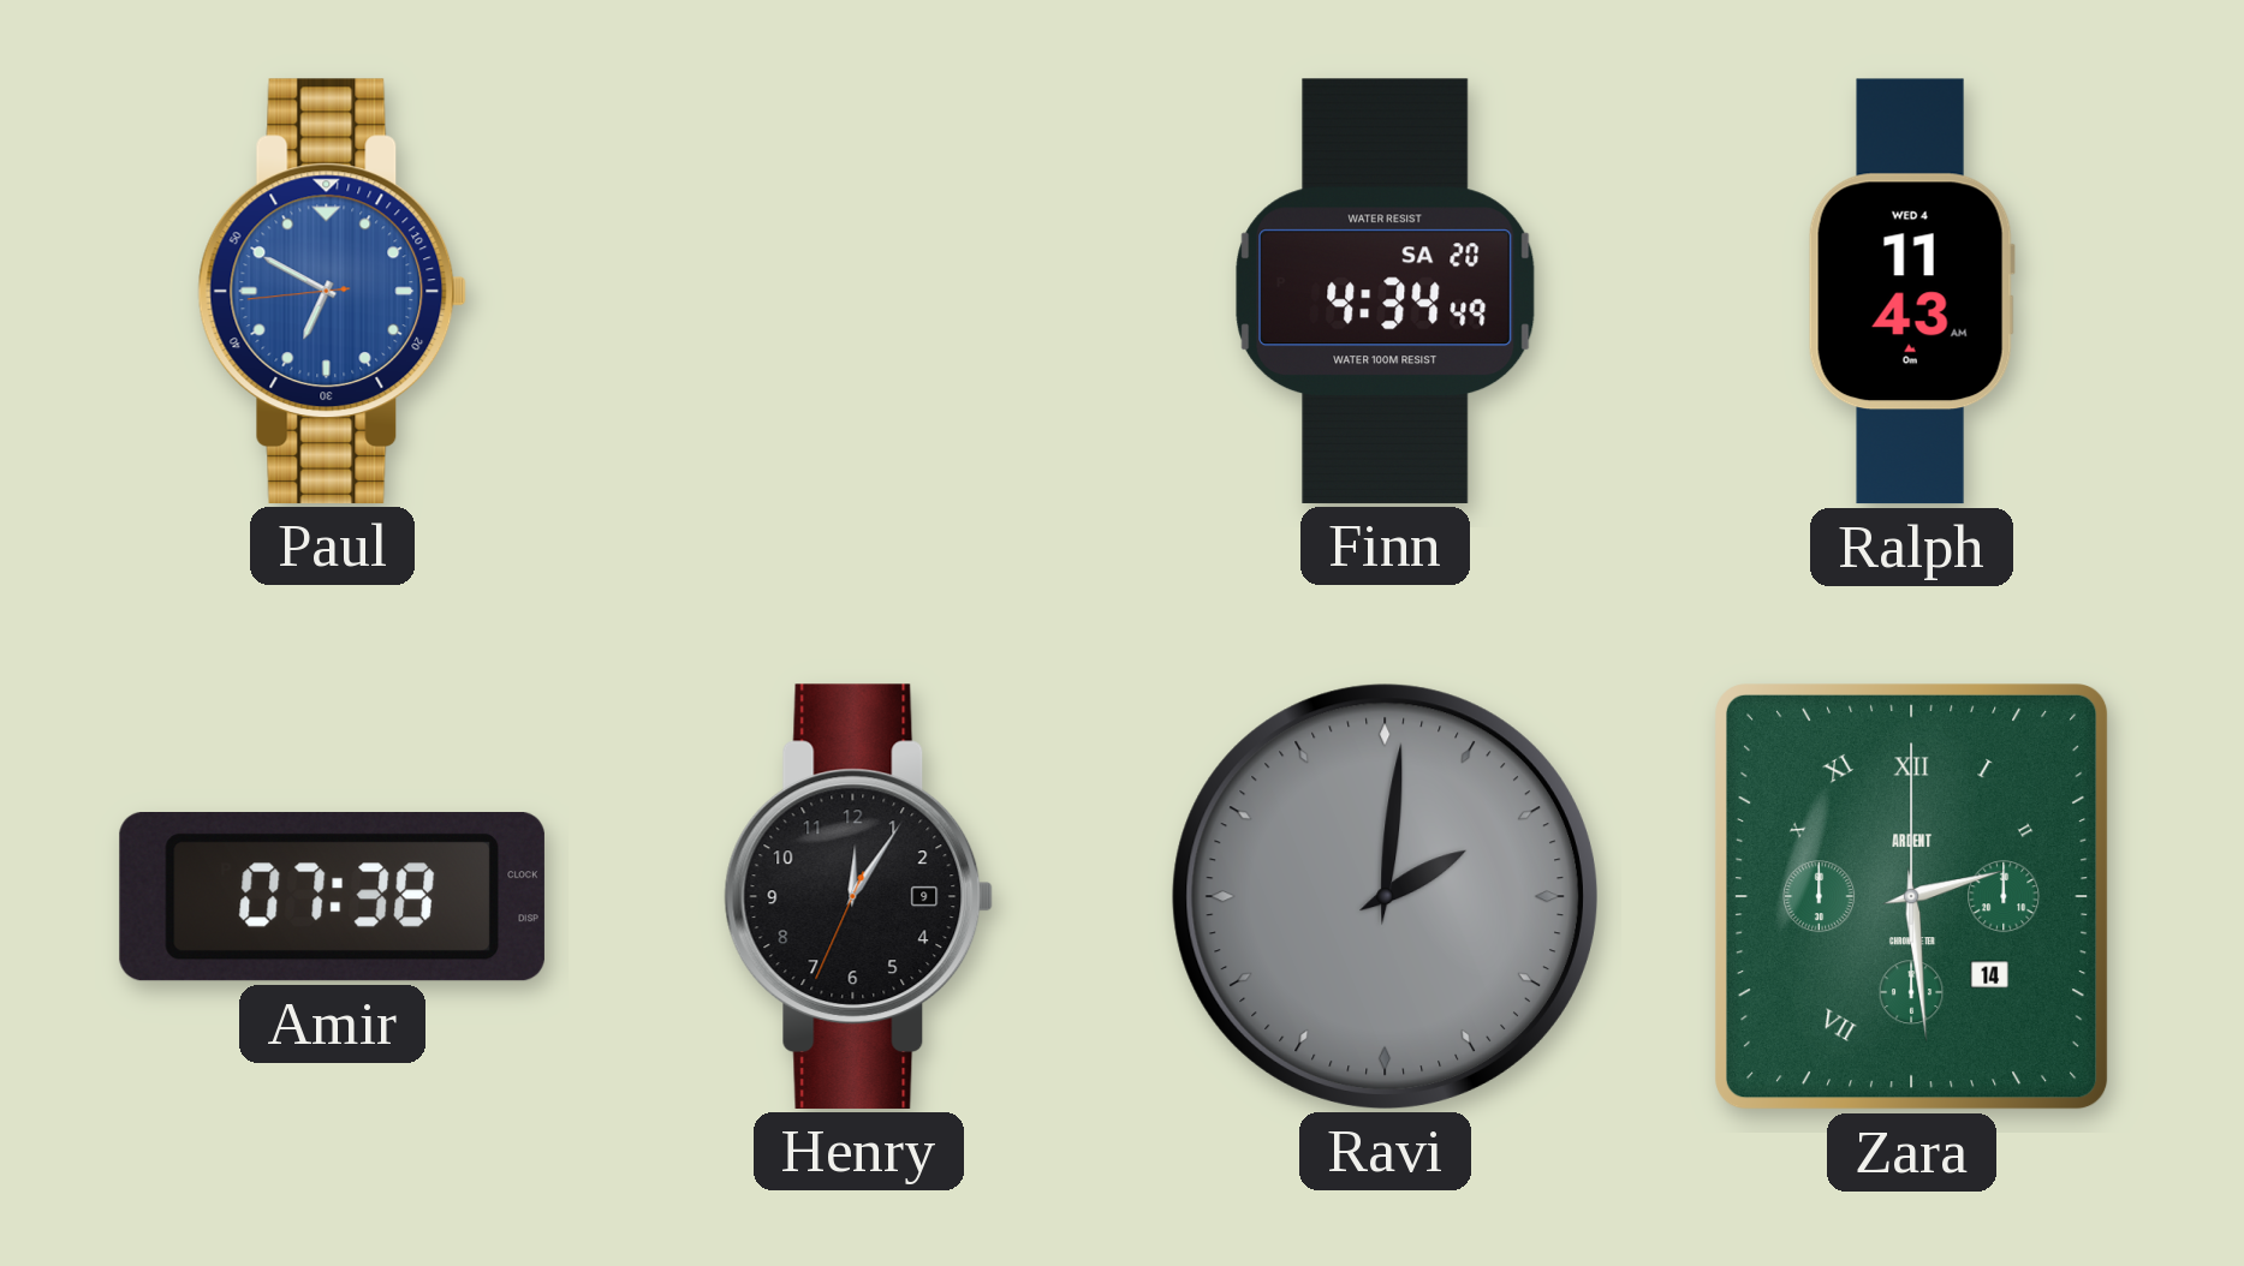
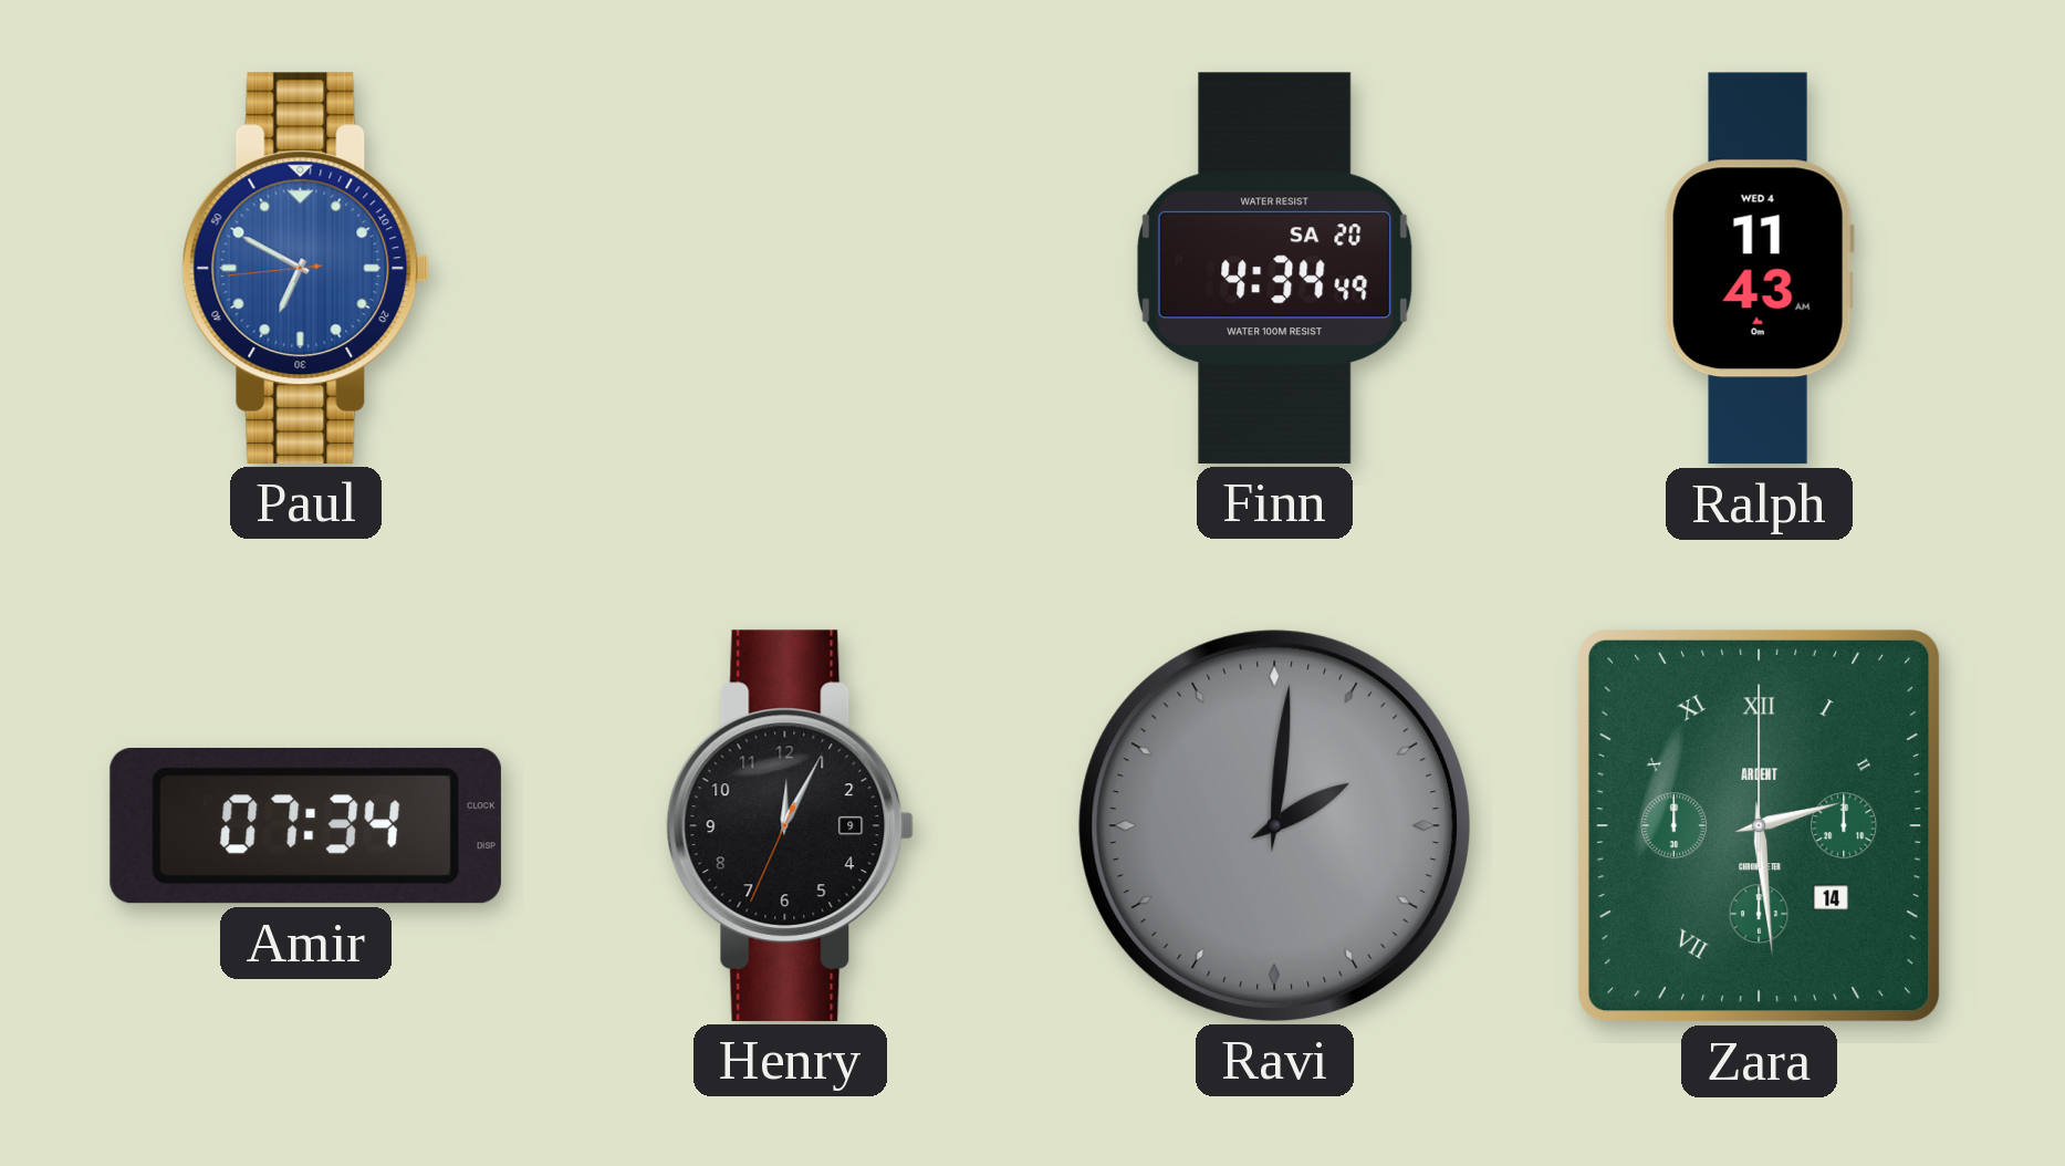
Amir: 07:38 -> 07:34 (305, 826)
Henry: 12:05 -> 12:04 (791, 825)
